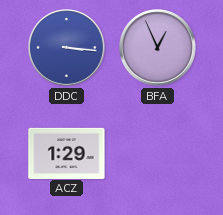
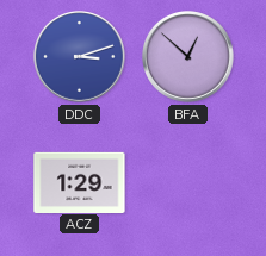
DDC: 3:16 -> 3:12 (80, 57)
BFA: 12:56 -> 12:52 (188, 57)
